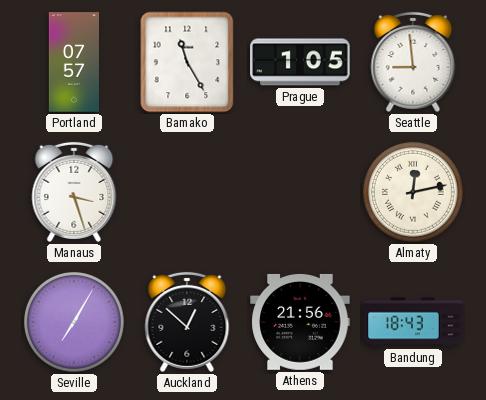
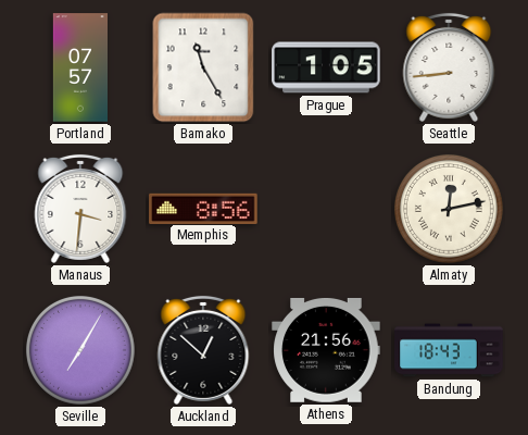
Seattle: 8:59 -> 8:44 (449, 67)
Manaus: 3:27 -> 3:31 (80, 209)
Memphis: none -> 8:56 (203, 208)
